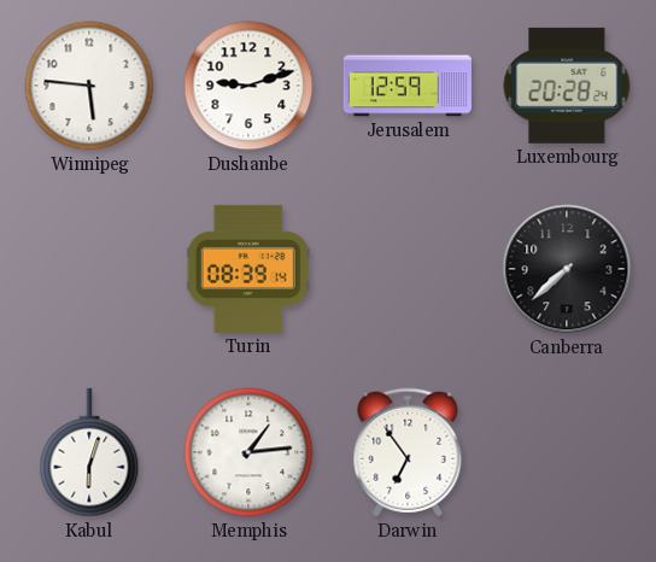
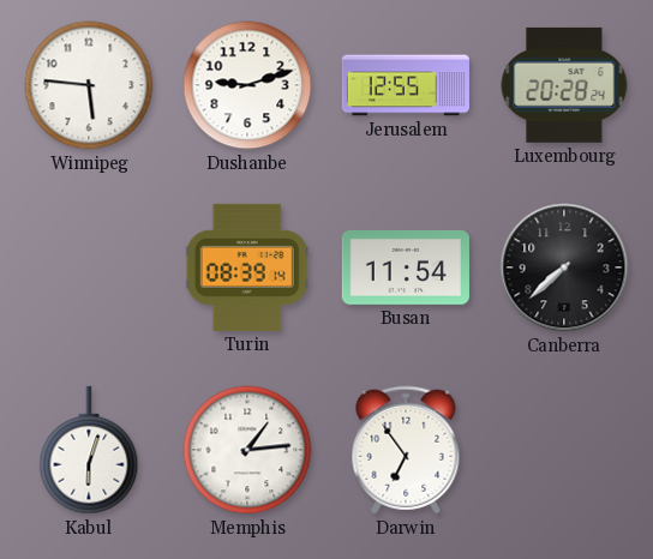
Jerusalem: 12:59 -> 12:55 (406, 85)
Busan: none -> 11:54 (406, 268)
